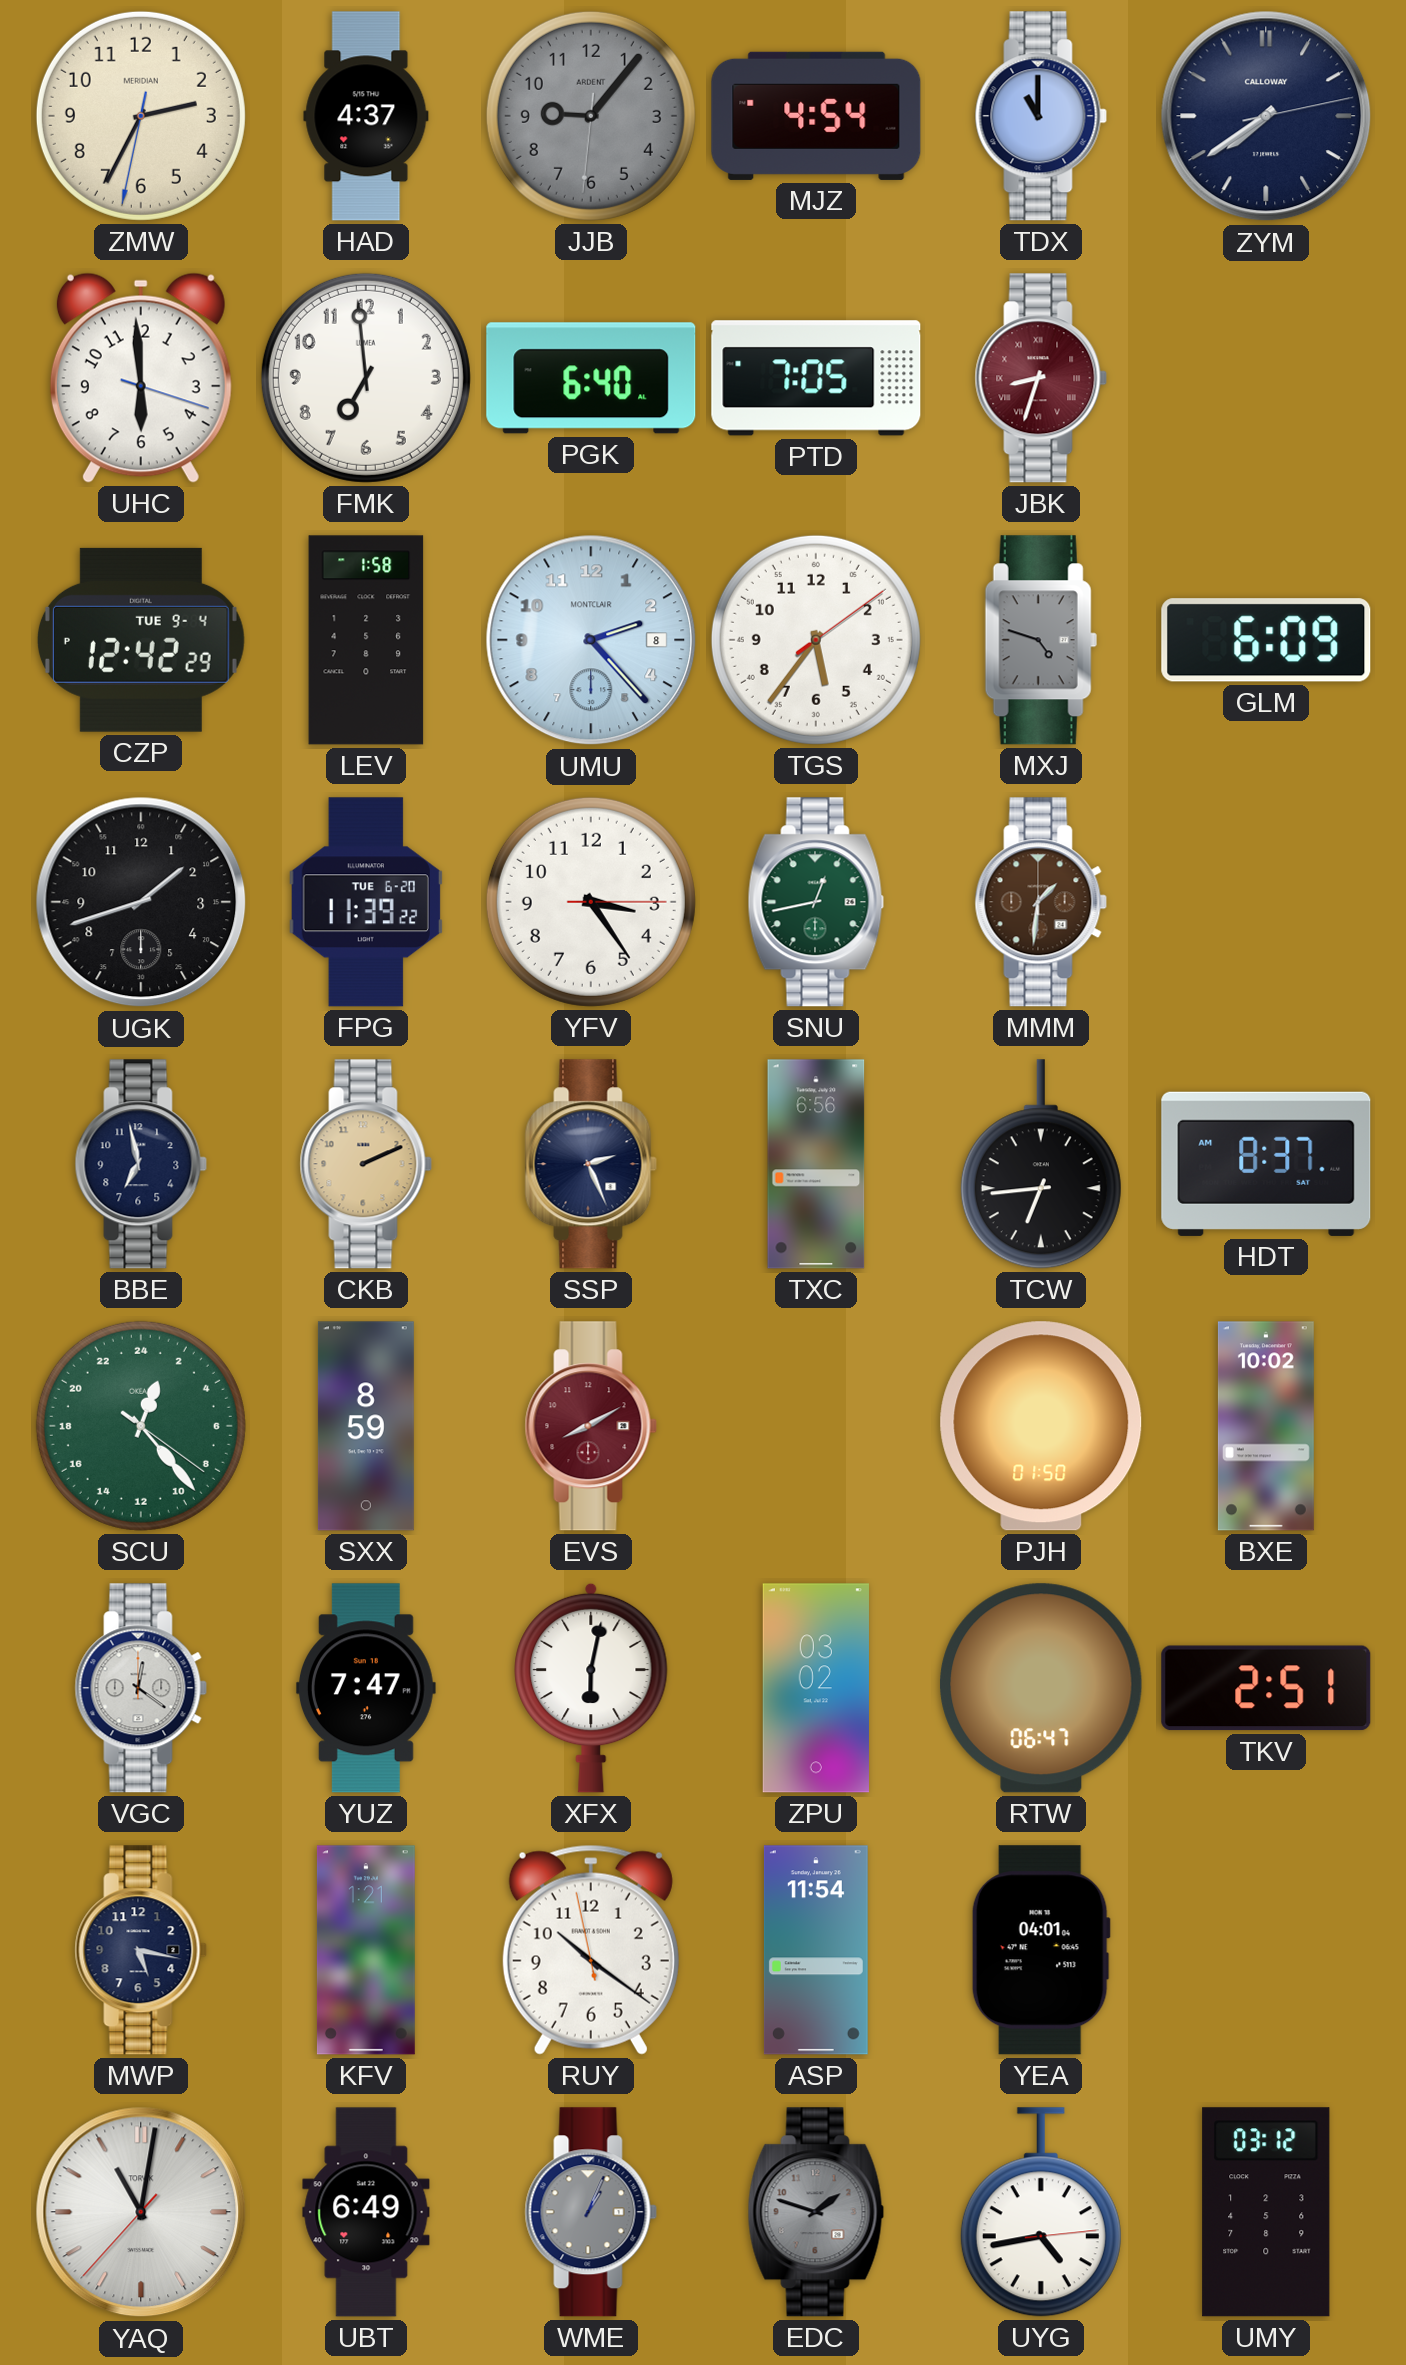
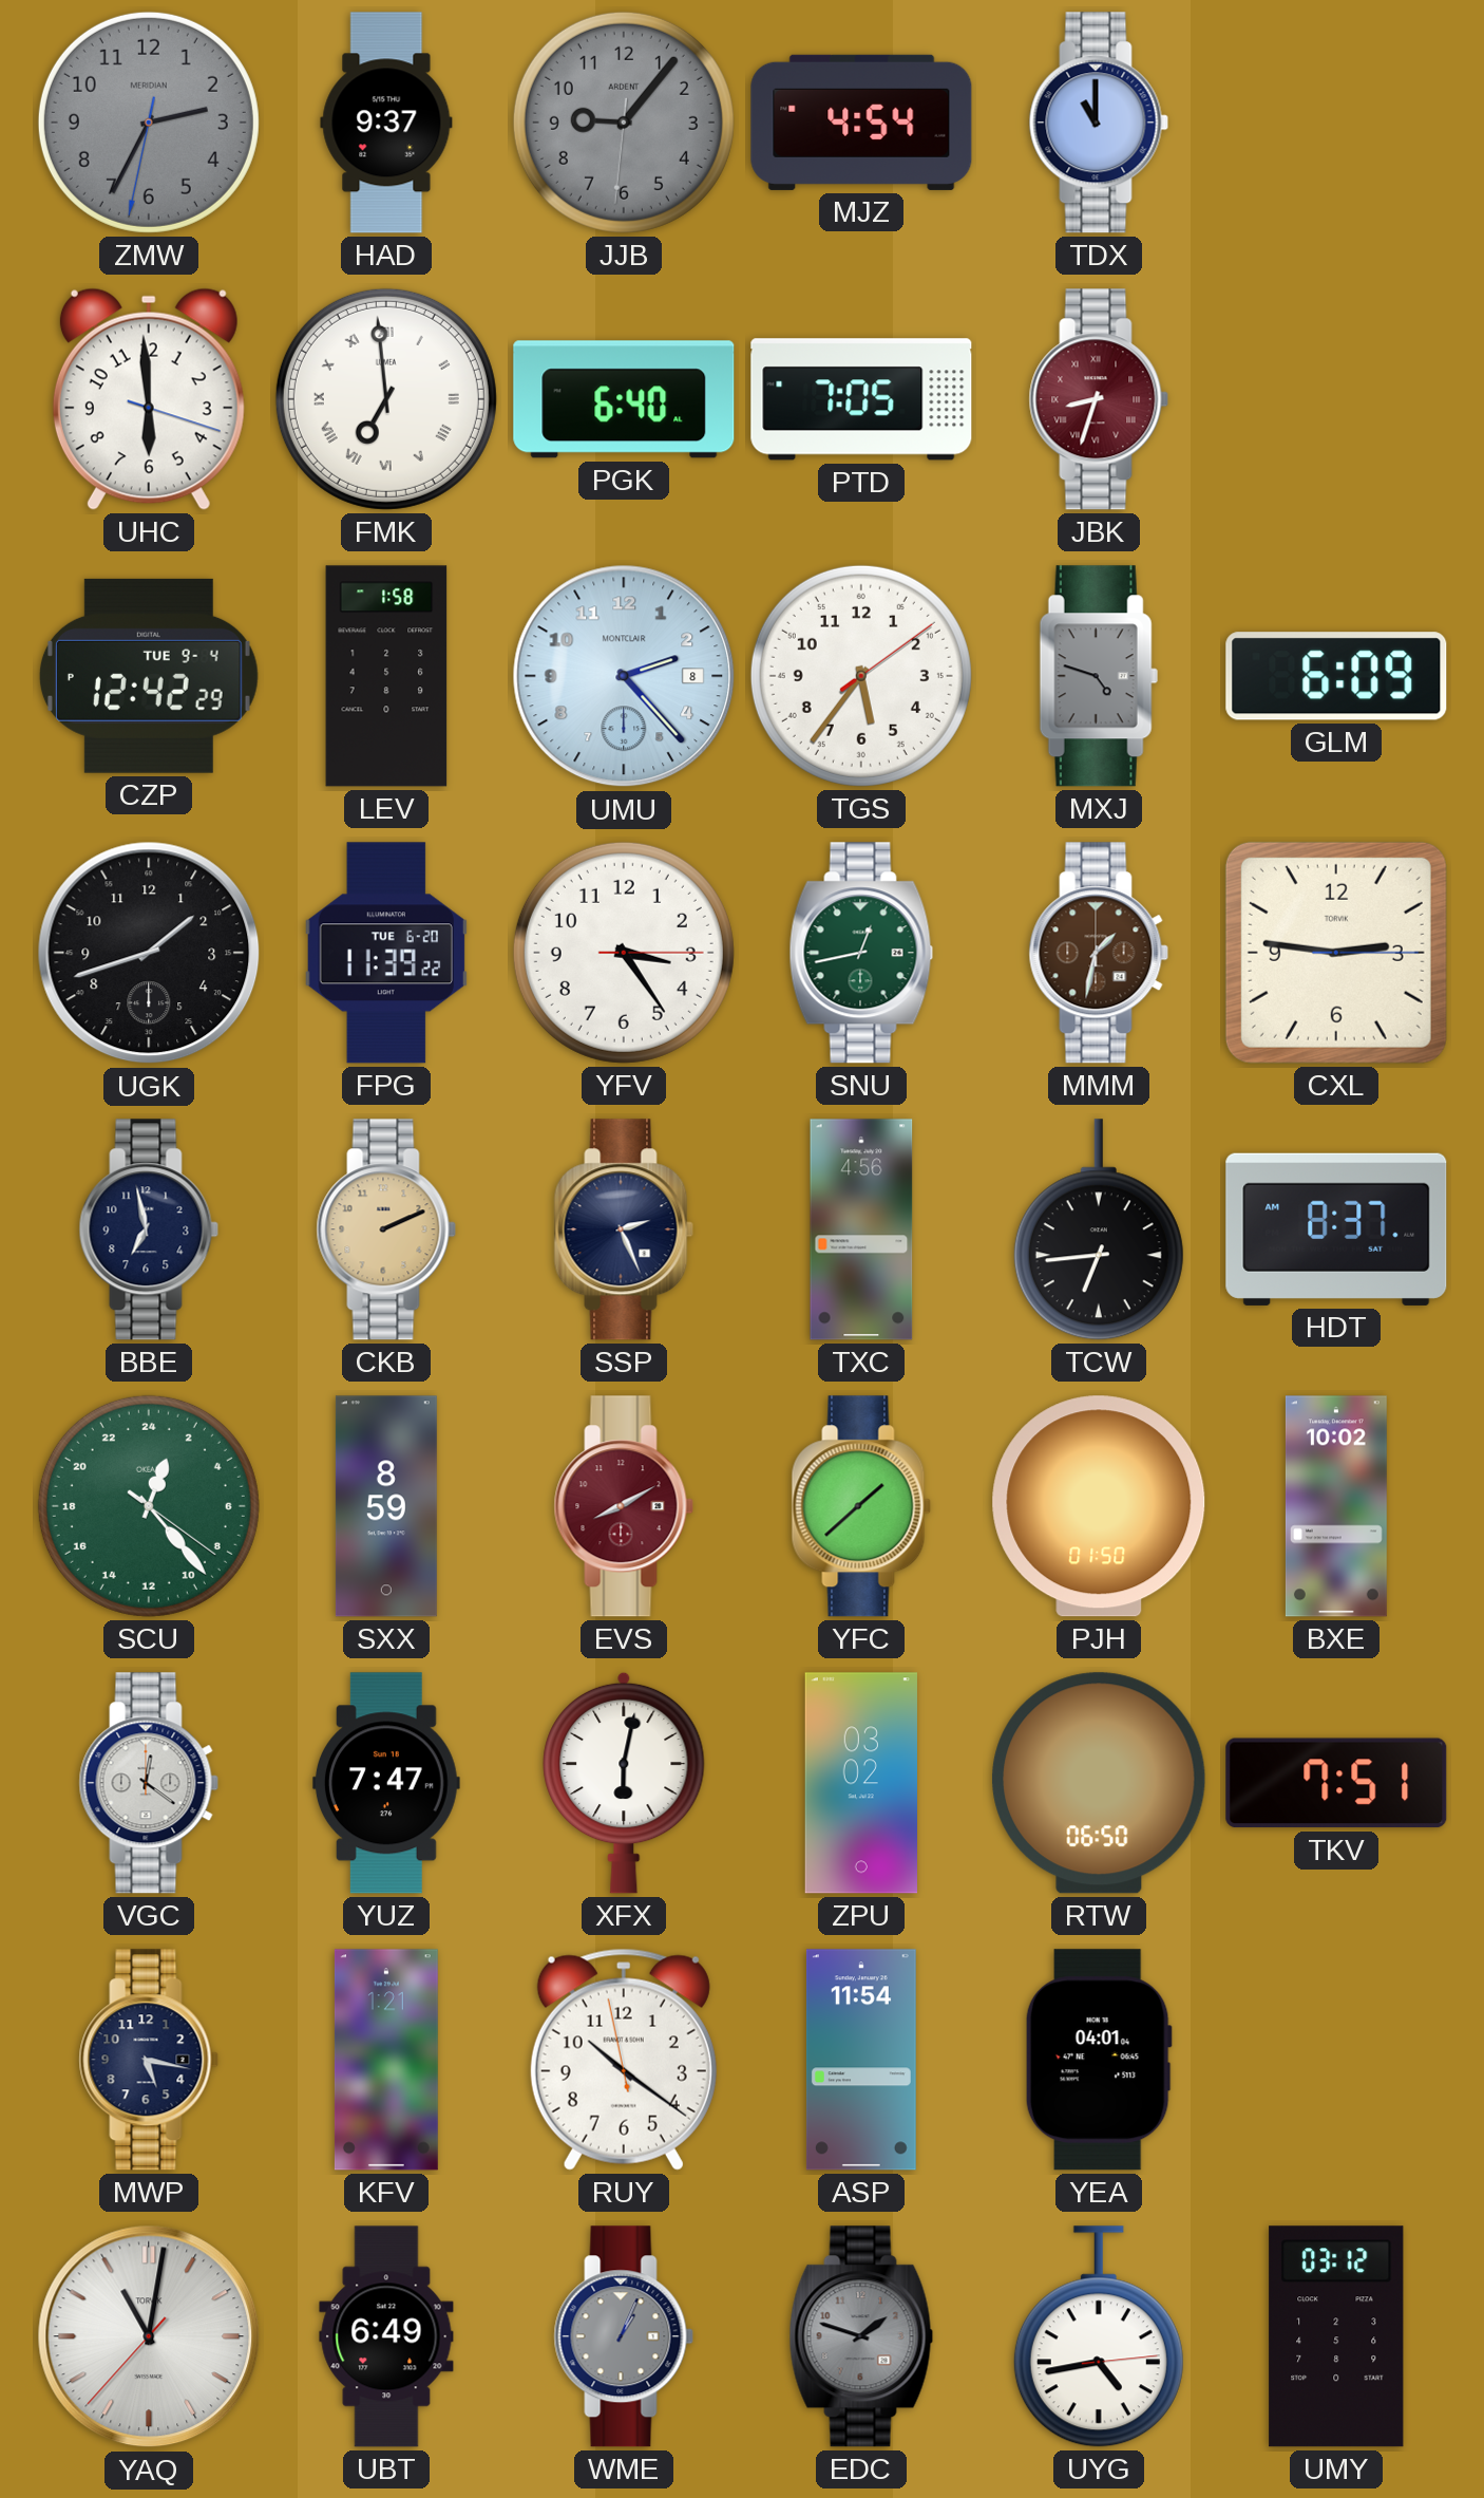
ZMW dial: cream -> grey (149, 123)
HAD: 4:37 -> 9:37 (386, 123)
ZYM: 7:39 -> none (1266, 116)
FMK numerals: Arabic -> Roman (386, 399)
MMM: 1:31 -> 1:32 (1099, 953)
CXL: none -> 2:46 (1336, 953)
TXC: 6:56 -> 4:56 (861, 1229)
YFC: none -> 1:38 (861, 1506)
RTW: 06:47 -> 06:50 (1099, 1783)
TKV: 2:51 -> 7:51 (1336, 1783)
